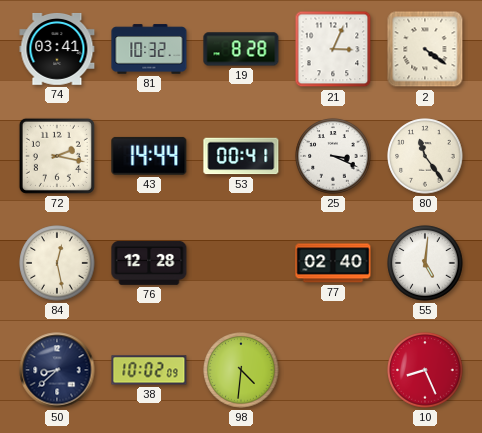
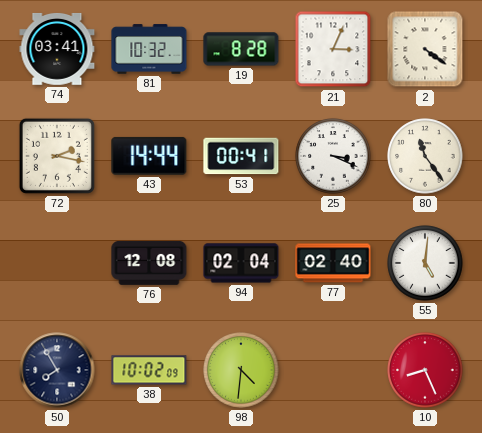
84: 12:28 -> none (57, 263)
76: 12:28 -> 12:08 (149, 263)
94: none -> 02:04 (241, 263)
50: 8:38 -> 7:55 (57, 370)
